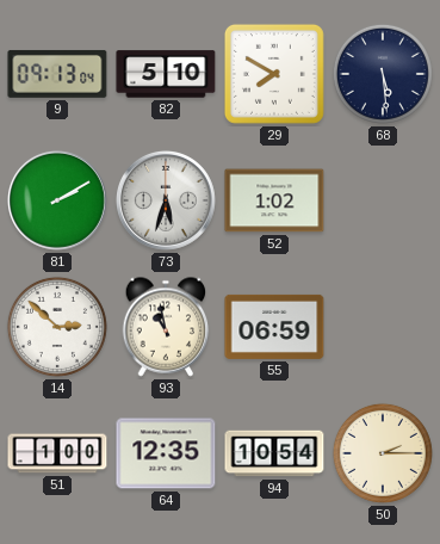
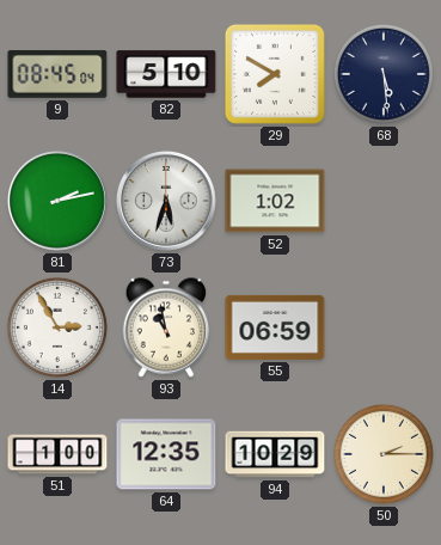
9: 09:13 -> 08:45 (57, 74)
81: 2:10 -> 2:13 (57, 201)
14: 2:52 -> 2:55 (57, 327)
94: 10:54 -> 10:29 (275, 454)
